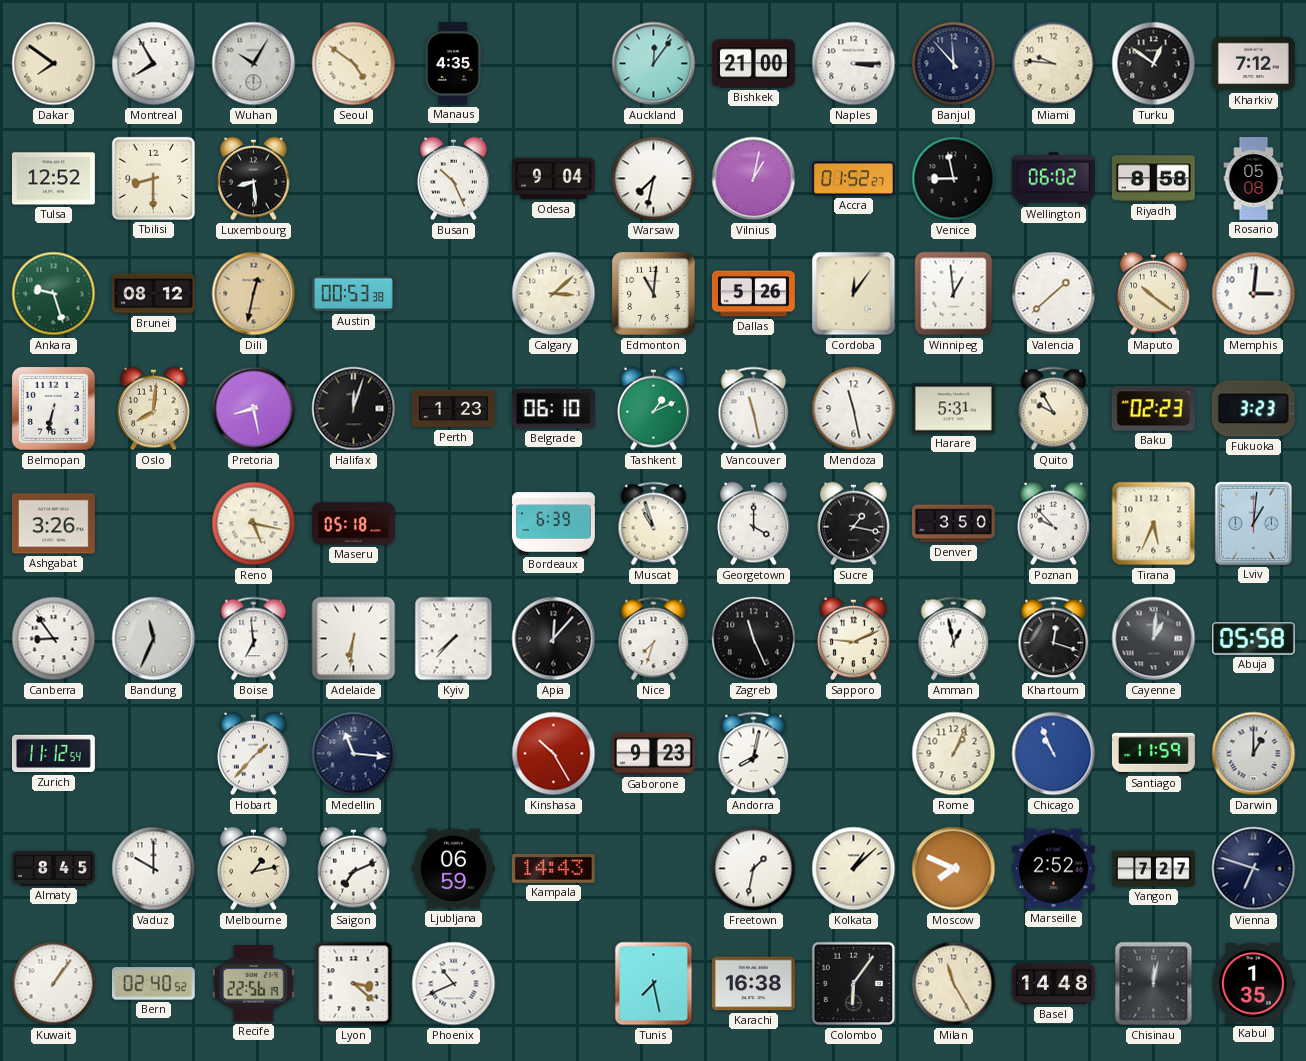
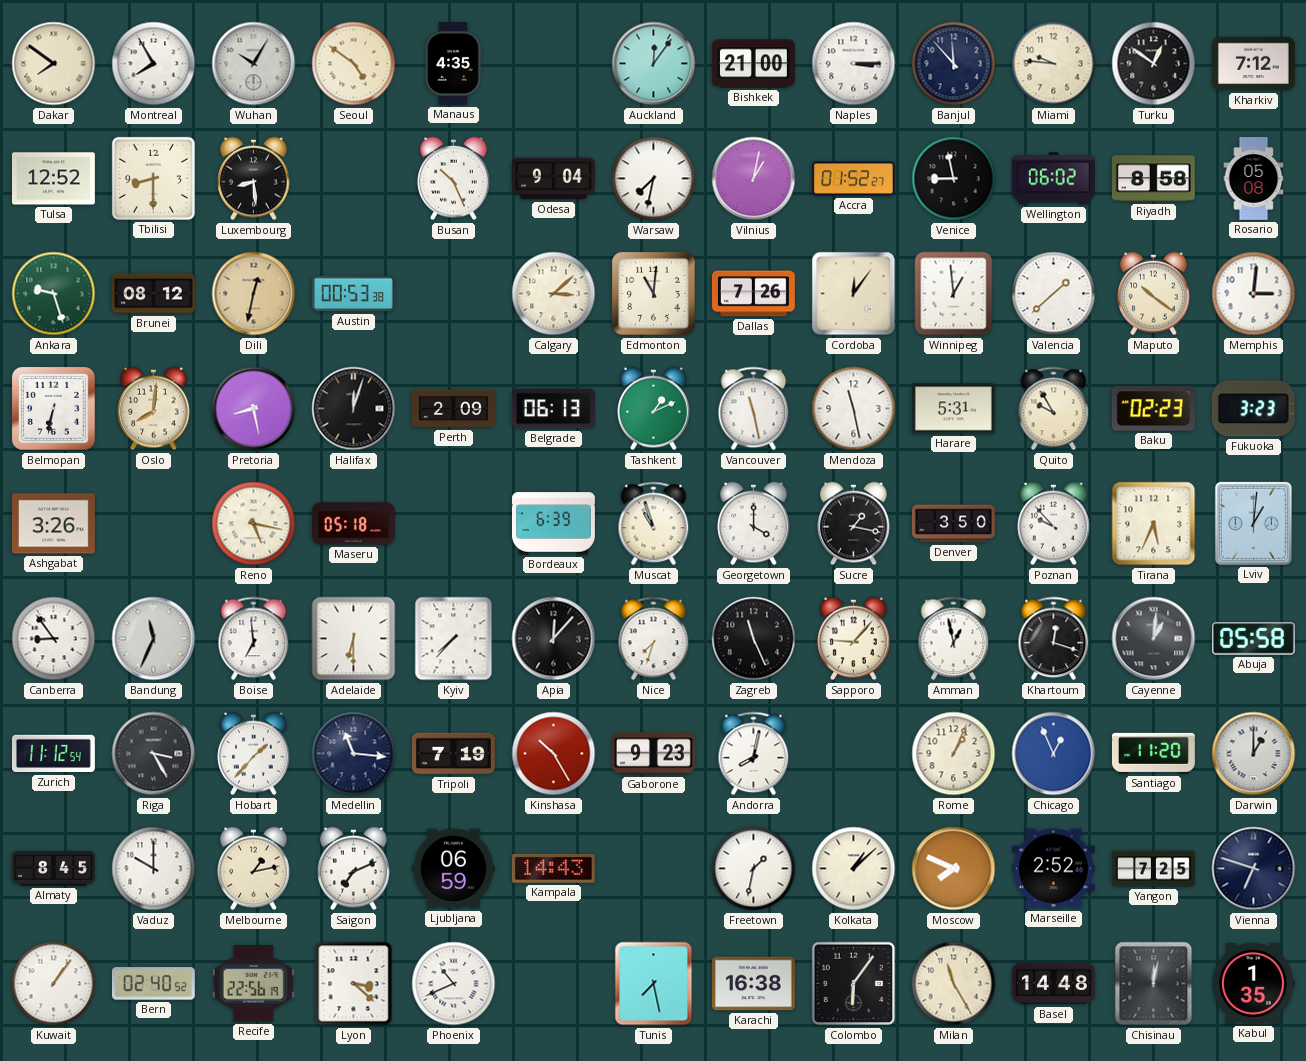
Dallas: 5:26 -> 7:26 (753, 294)
Perth: 1:23 -> 2:09 (453, 409)
Belgrade: 06:10 -> 06:13 (553, 409)
Adelaide: 6:31 -> 6:30 (354, 639)
Sapporo: 9:11 -> 9:07 (854, 639)
Riga: none -> 3:25 (154, 754)
Tripoli: none -> 7:19 (453, 754)
Chicago: 10:56 -> 12:56 (1054, 754)
Santiago: 11:59 -> 11:20 (1153, 753)
Yangon: 7:27 -> 7:25 (1154, 869)
